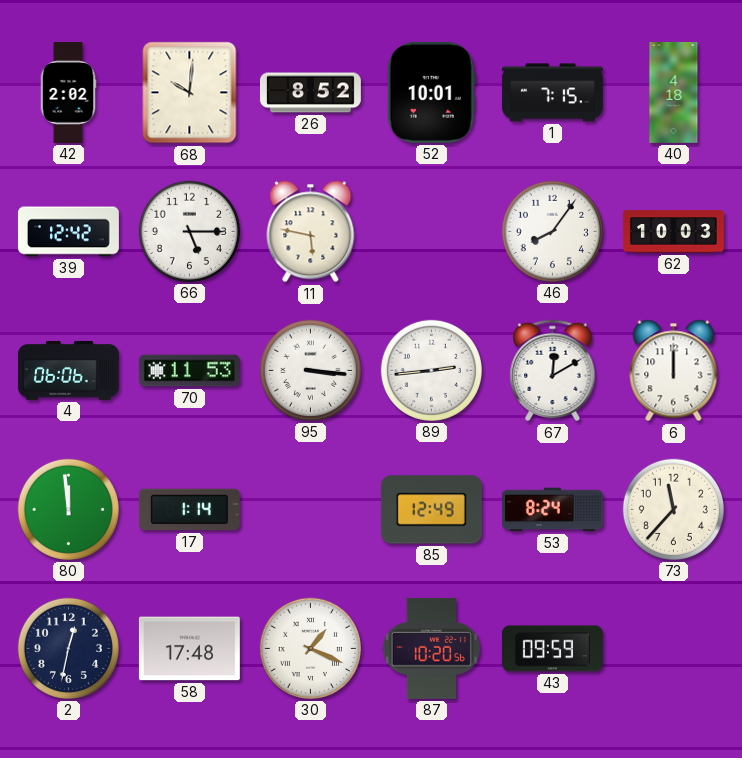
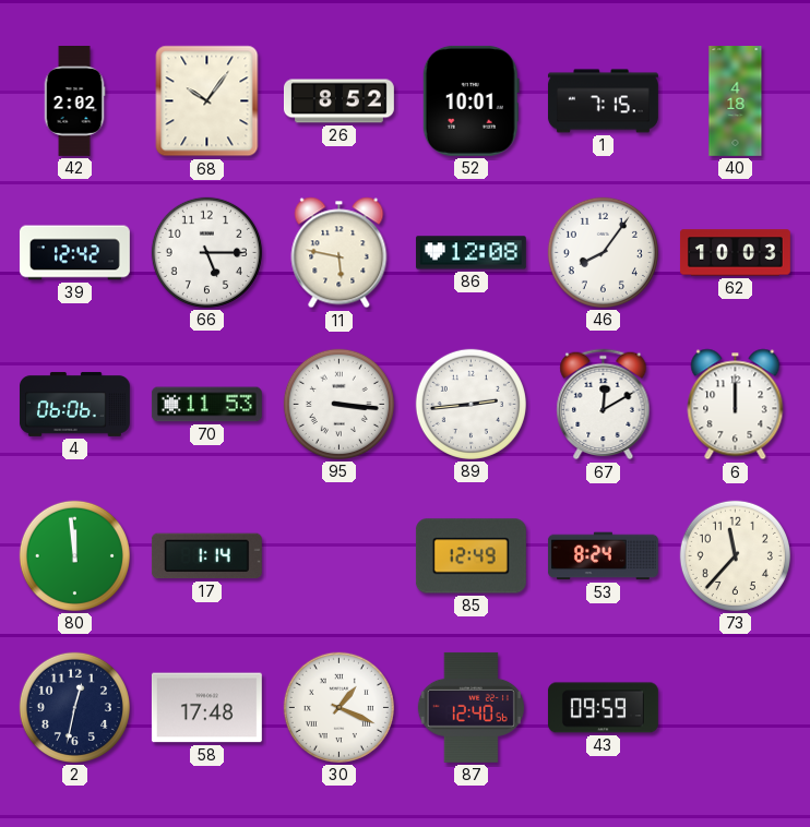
68: 10:01 -> 10:06 (207, 101)
86: none -> 12:08 (470, 253)
87: 10:20 -> 12:40 (470, 707)
